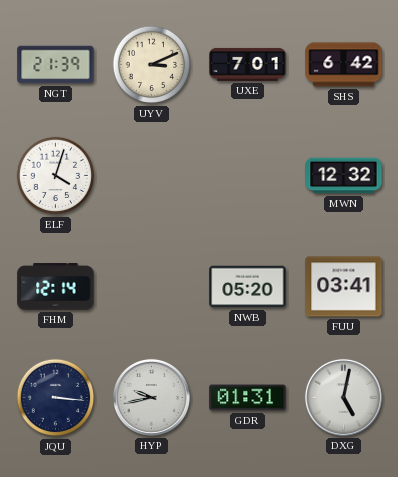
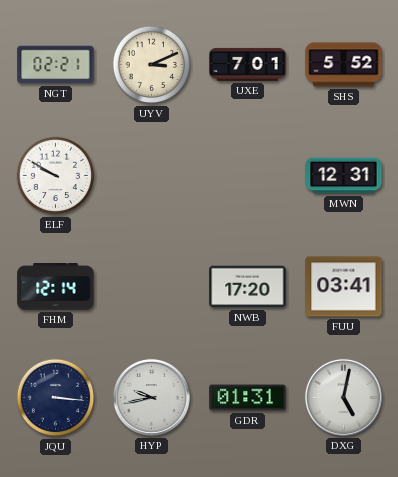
NGT: 21:39 -> 02:21 (56, 65)
SHS: 6:42 -> 5:52 (344, 65)
ELF: 4:03 -> 9:50 (56, 176)
MWN: 12:32 -> 12:31 (344, 176)
NWB: 05:20 -> 17:20 (248, 287)
